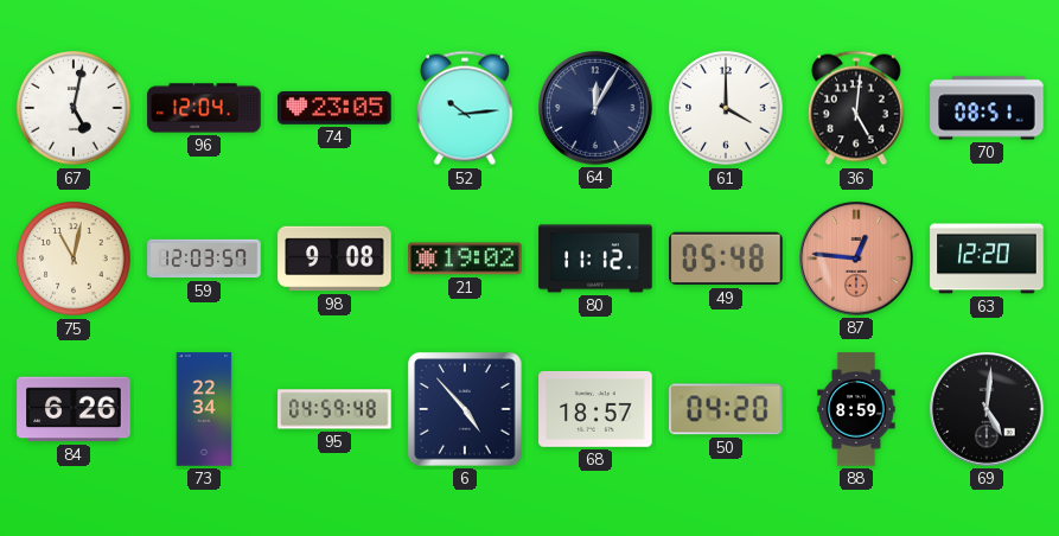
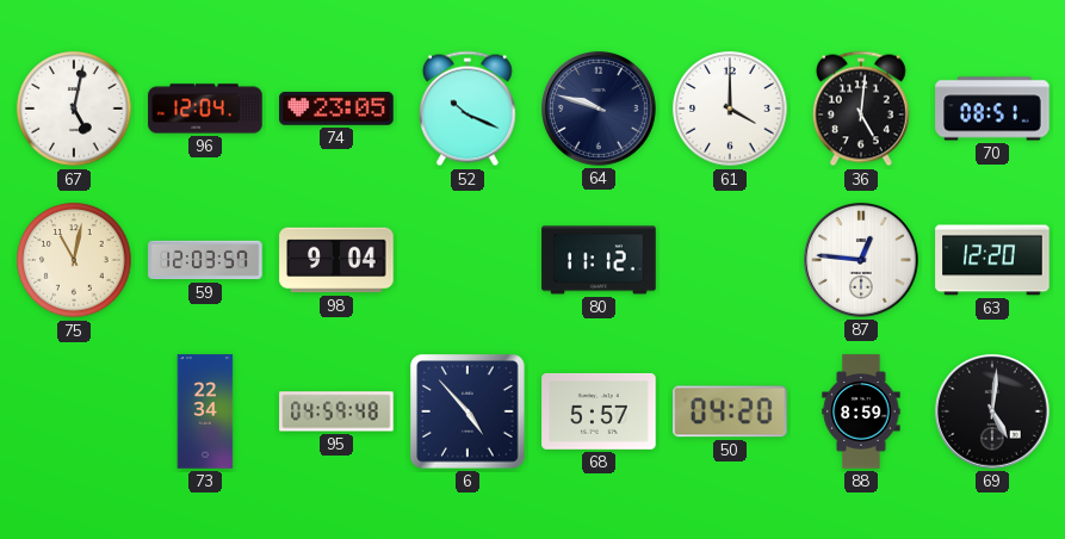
52: 10:14 -> 10:19 (468, 109)
64: 12:05 -> 9:48 (599, 109)
98: 9:08 -> 9:04 (336, 260)
21: 19:02 -> none (465, 259)
49: 05:48 -> none (726, 259)
87 dial: salmon -> white (861, 260)
84: 6:26 -> none (74, 409)
68: 18:57 -> 5:57 (599, 411)
